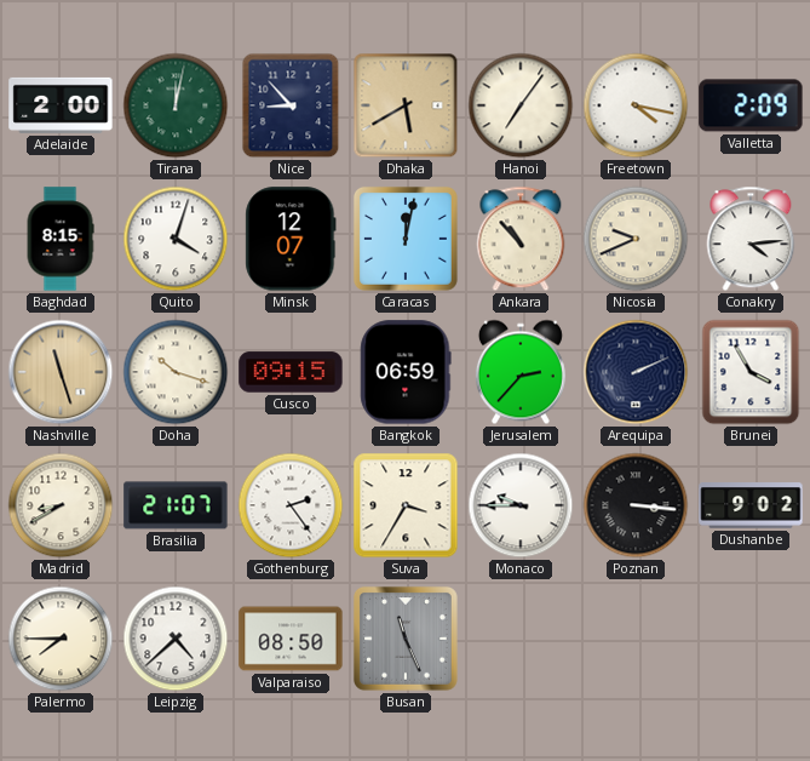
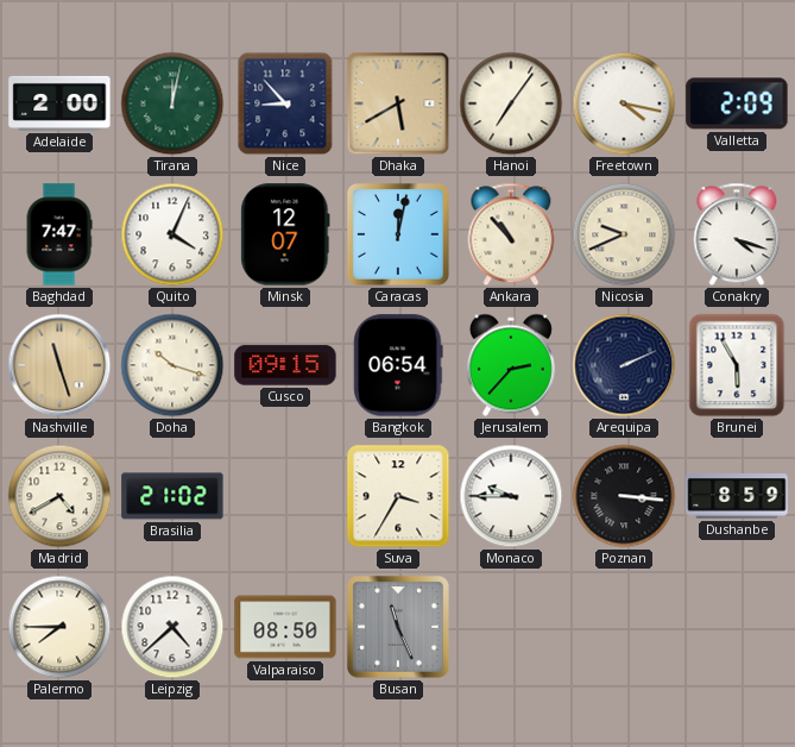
Baghdad: 8:15 -> 7:47 (59, 234)
Quito: 4:03 -> 4:04 (172, 234)
Conakry: 4:14 -> 4:18 (737, 234)
Bangkok: 06:59 -> 06:54 (398, 365)
Brunei: 3:55 -> 5:55 (737, 365)
Madrid: 8:40 -> 4:40 (59, 496)
Brasilia: 21:07 -> 21:02 (172, 496)
Gothenburg: 2:24 -> none (291, 505)
Dushanbe: 9:02 -> 8:59 (737, 496)
